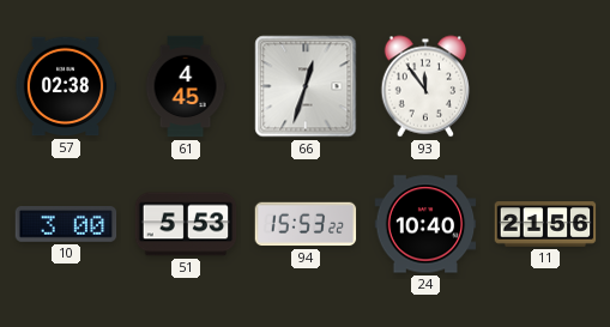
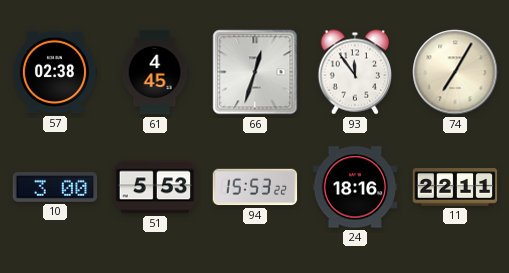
74: none -> 7:05 (455, 72)
24: 10:40 -> 18:16 (355, 187)
11: 21:56 -> 22:11 (455, 187)
